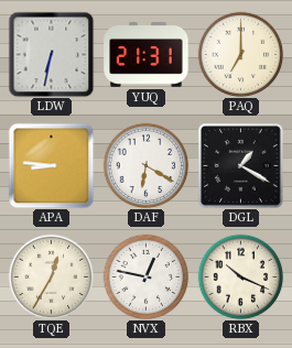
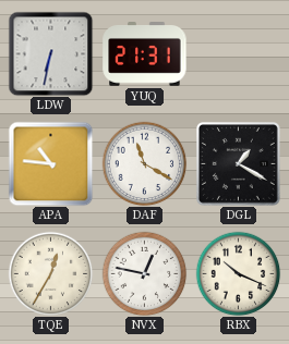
PAQ: 7:00 -> none (240, 54)
APA: 8:46 -> 10:46 (50, 163)
DAF: 6:20 -> 11:20 (144, 163)
